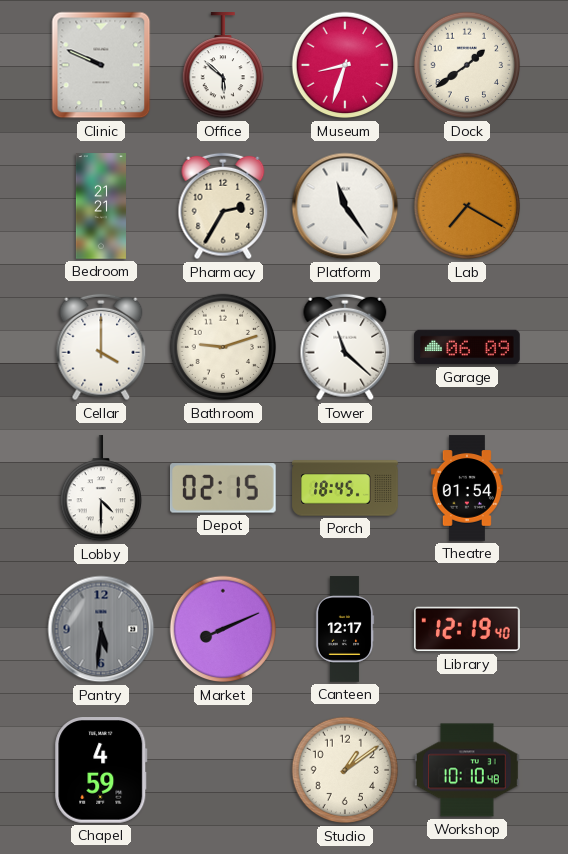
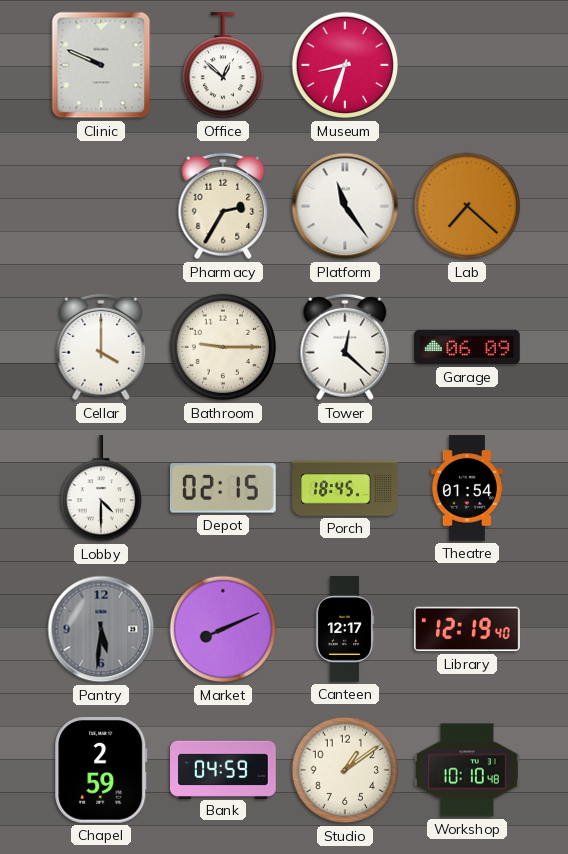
Office: 5:52 -> 12:52 (222, 66)
Dock: 1:39 -> none (467, 65)
Bedroom: 21:21 -> none (101, 206)
Lab: 7:20 -> 7:22 (467, 206)
Bathroom: 9:12 -> 9:15 (223, 347)
Tower: 11:22 -> 12:22 (345, 347)
Chapel: 4:59 -> 2:59 (101, 771)
Bank: none -> 04:59 (223, 769)
